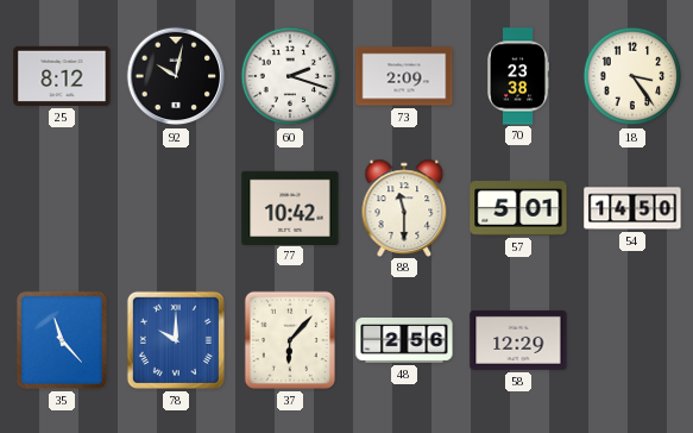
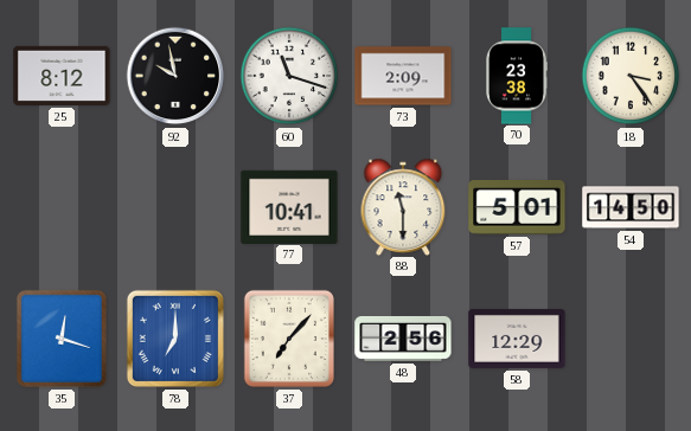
92: 10:02 -> 9:58 (175, 76)
60: 2:18 -> 11:18 (289, 76)
77: 10:42 -> 10:41 (289, 206)
35: 11:23 -> 12:18 (62, 339)
78: 10:00 -> 7:00 (175, 339)
37: 6:07 -> 7:07 (289, 339)
